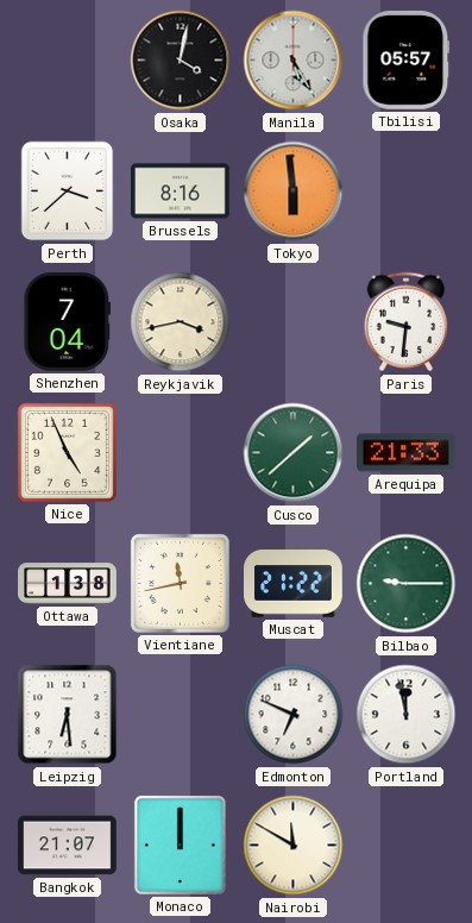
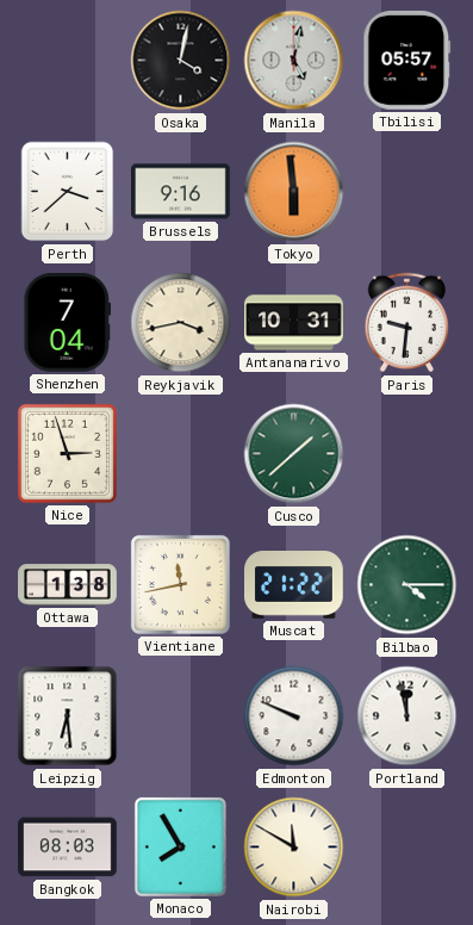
Manila: 5:25 -> 5:02 (294, 61)
Brussels: 8:16 -> 9:16 (181, 192)
Antananarivo: none -> 10:31 (294, 323)
Nice: 4:56 -> 2:57 (67, 453)
Arequipa: 21:33 -> none (407, 453)
Bilbao: 9:15 -> 4:15 (407, 585)
Edmonton: 6:49 -> 9:49 (294, 716)
Bangkok: 21:07 -> 08:03 (68, 848)
Monaco: 12:00 -> 7:55 (180, 846)
